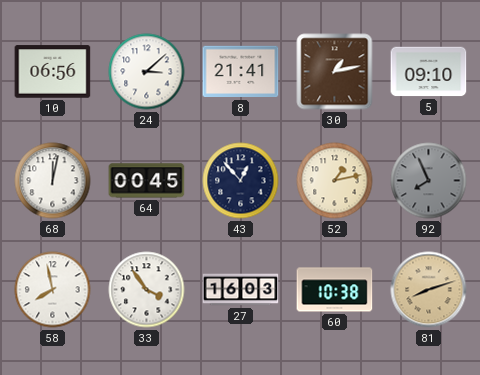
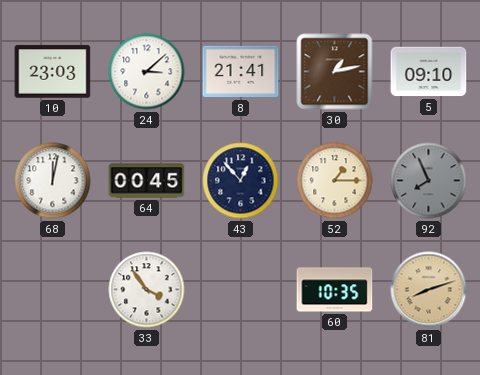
10: 06:56 -> 23:03 (53, 72)
52: 1:13 -> 1:15 (335, 181)
58: 7:58 -> none (53, 290)
27: 16:03 -> none (241, 290)
60: 10:38 -> 10:35 (335, 290)
